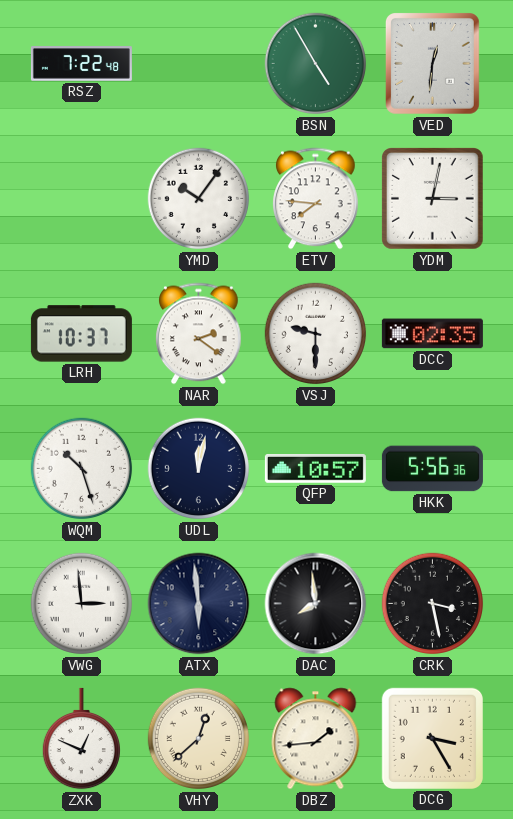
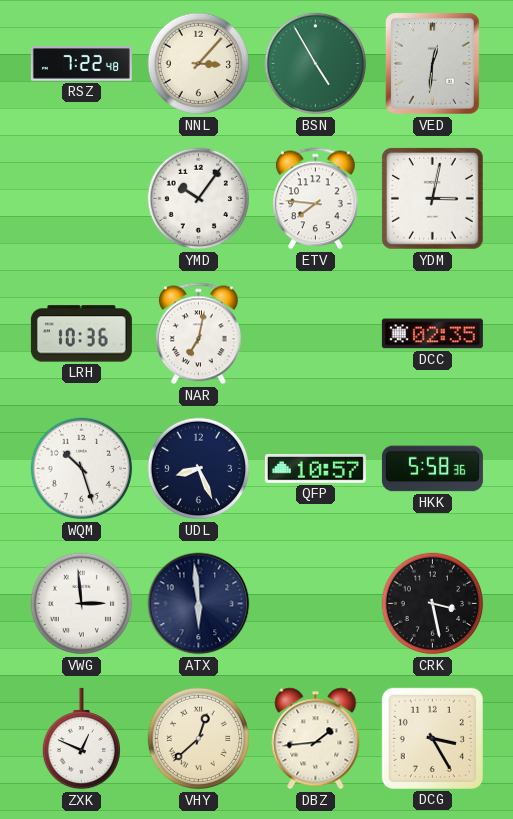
NNL: none -> 3:07 (199, 64)
LRH: 10:37 -> 10:36 (81, 334)
NAR: 2:21 -> 7:02 (199, 334)
VSJ: 9:30 -> none (316, 334)
UDL: 12:02 -> 8:26 (199, 469)
HKK: 5:56 -> 5:58 (432, 469)
DAC: 7:59 -> none (316, 604)
